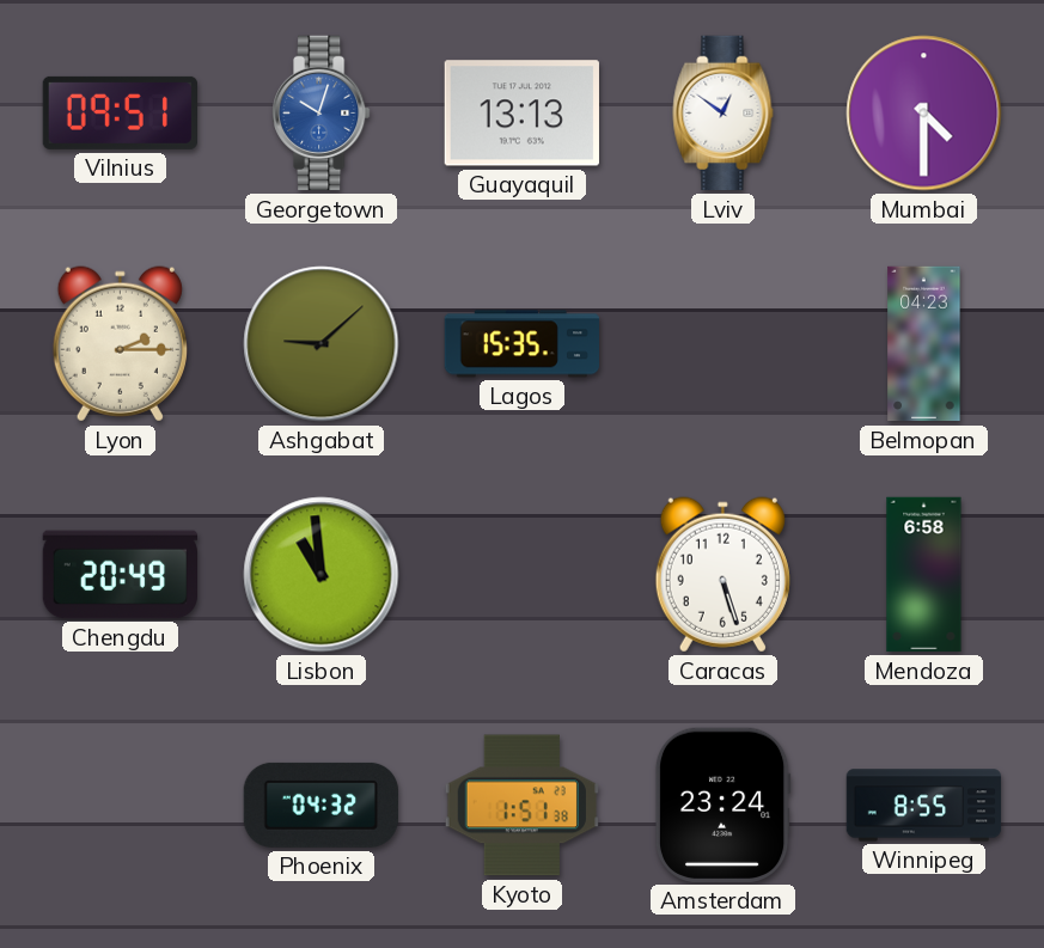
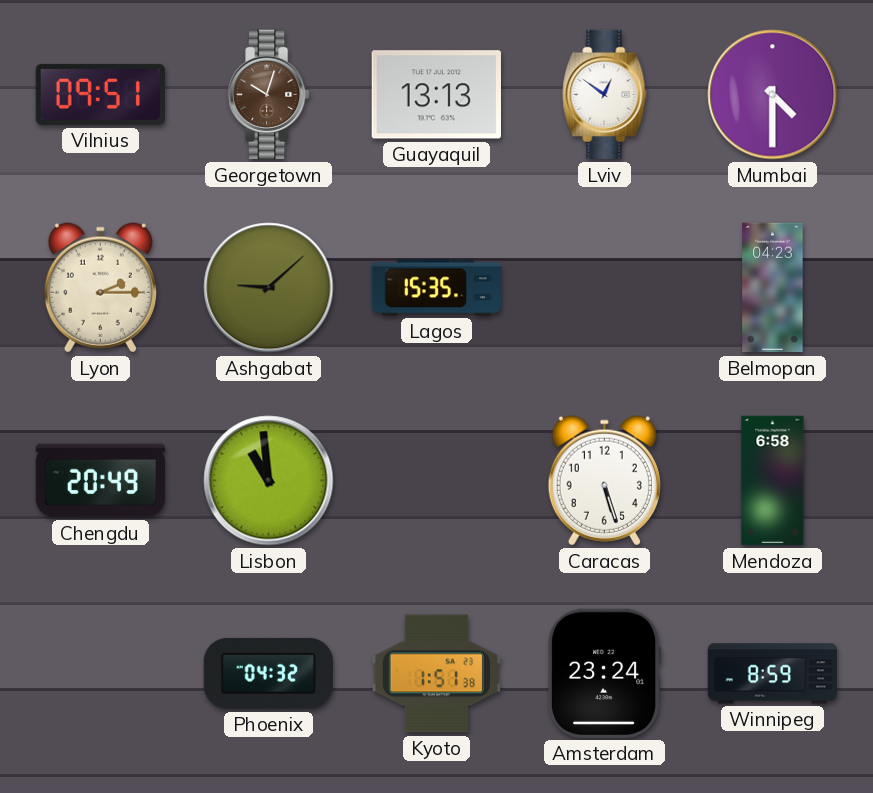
Georgetown dial: blue -> brown (269, 95)
Winnipeg: 8:55 -> 8:59 (773, 674)
